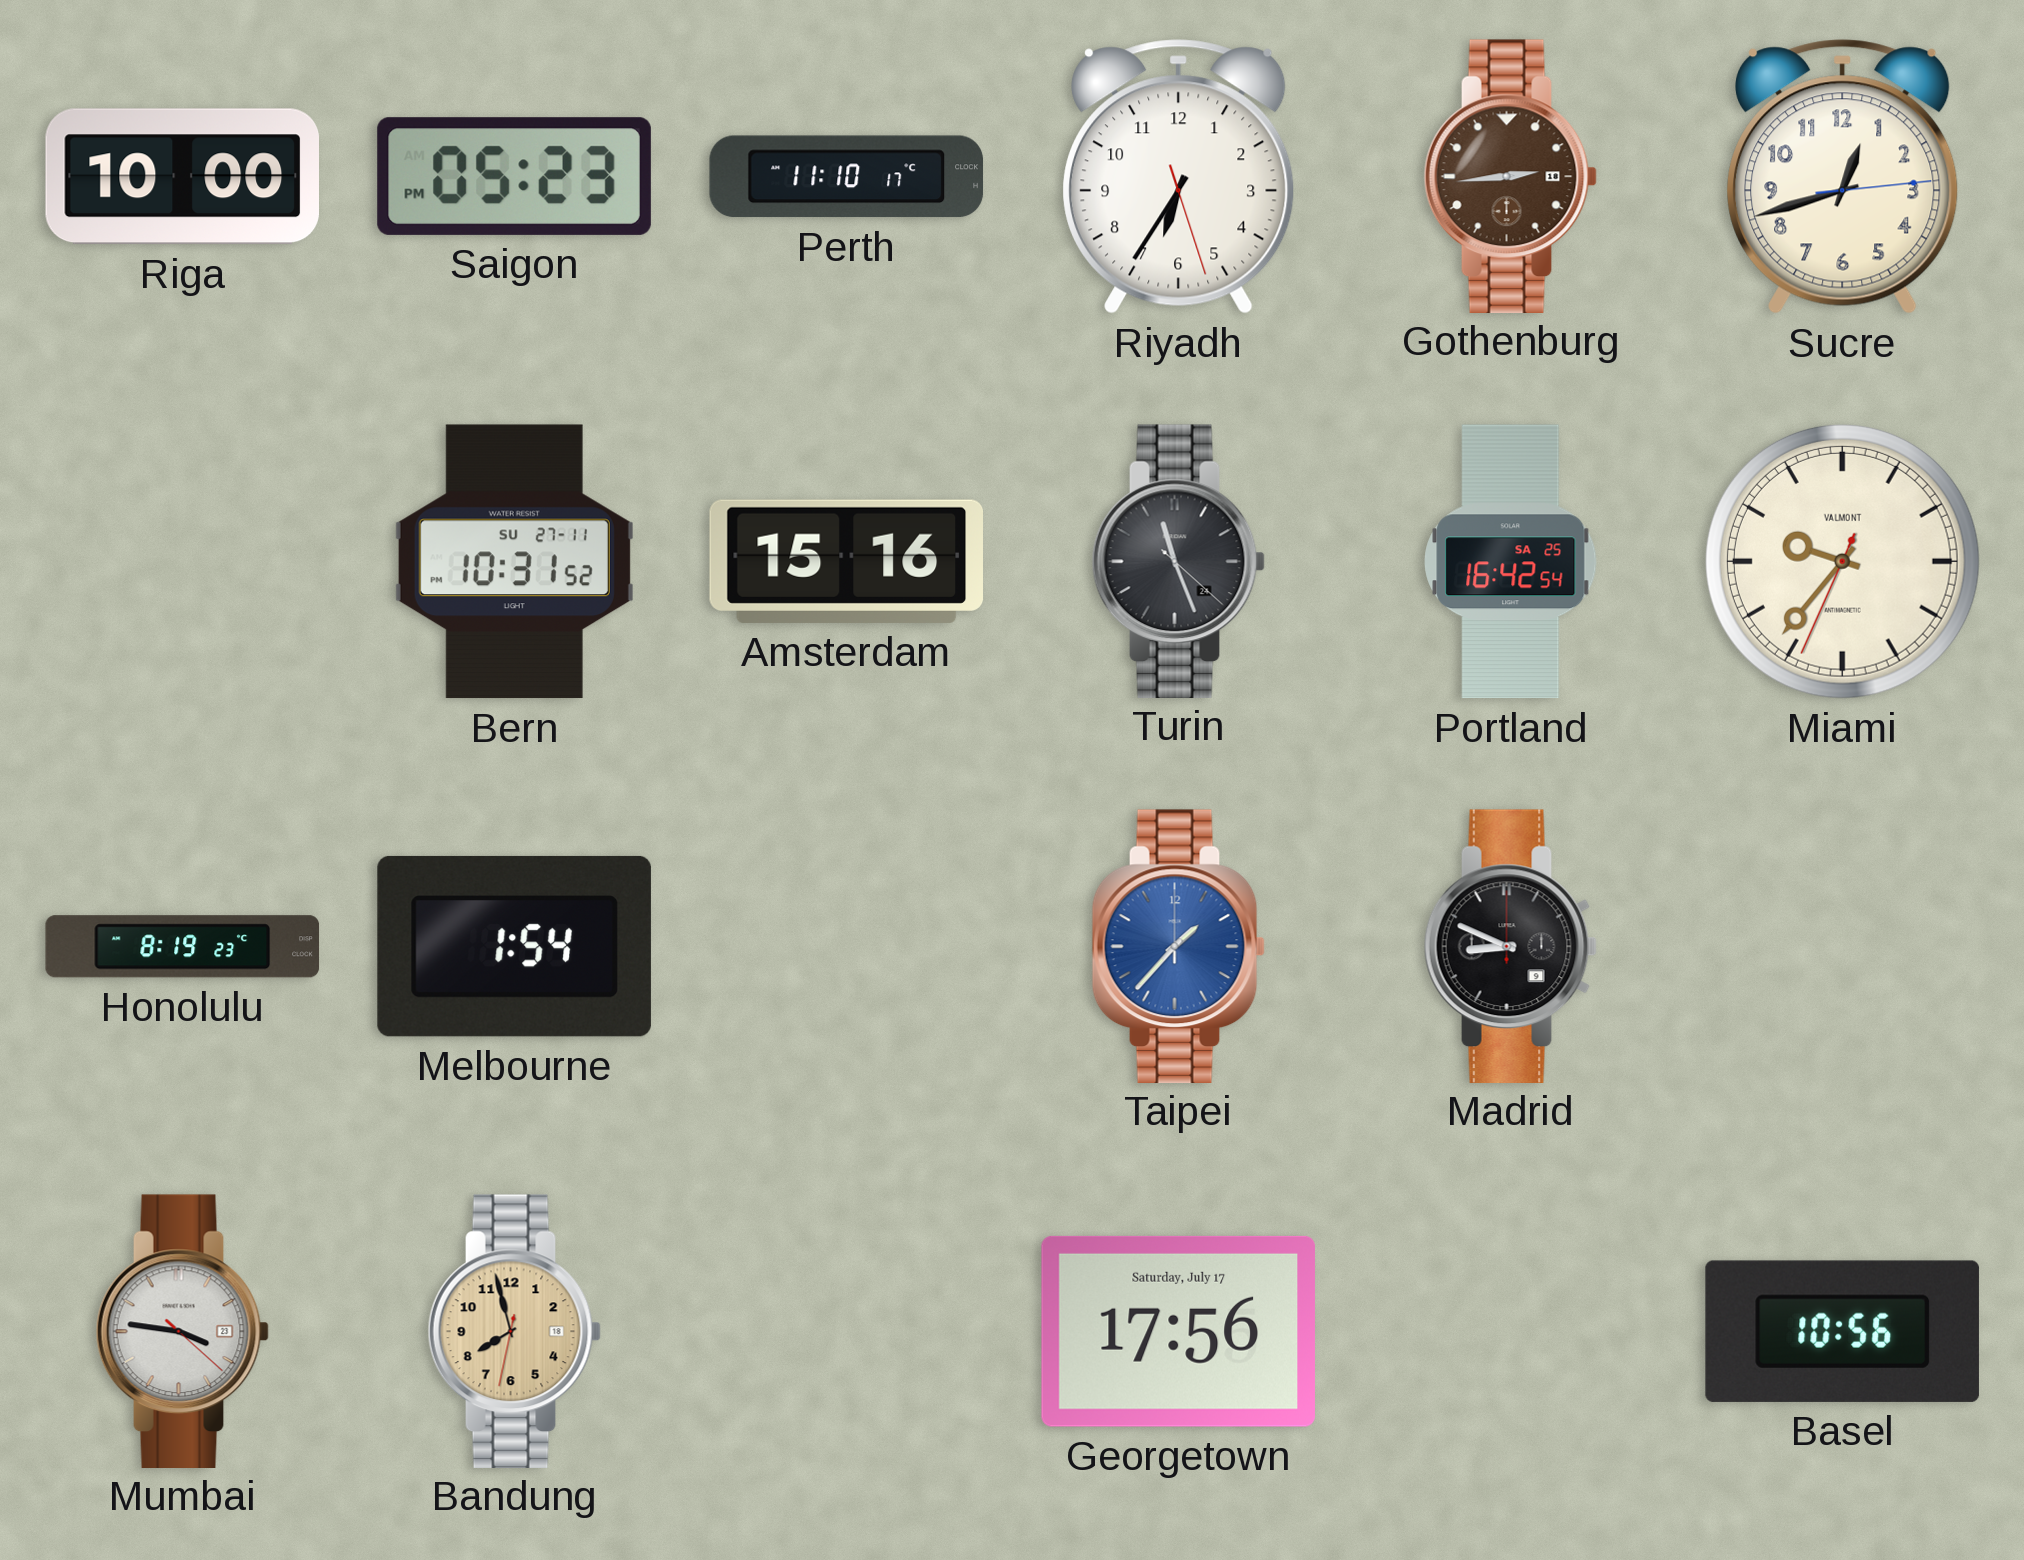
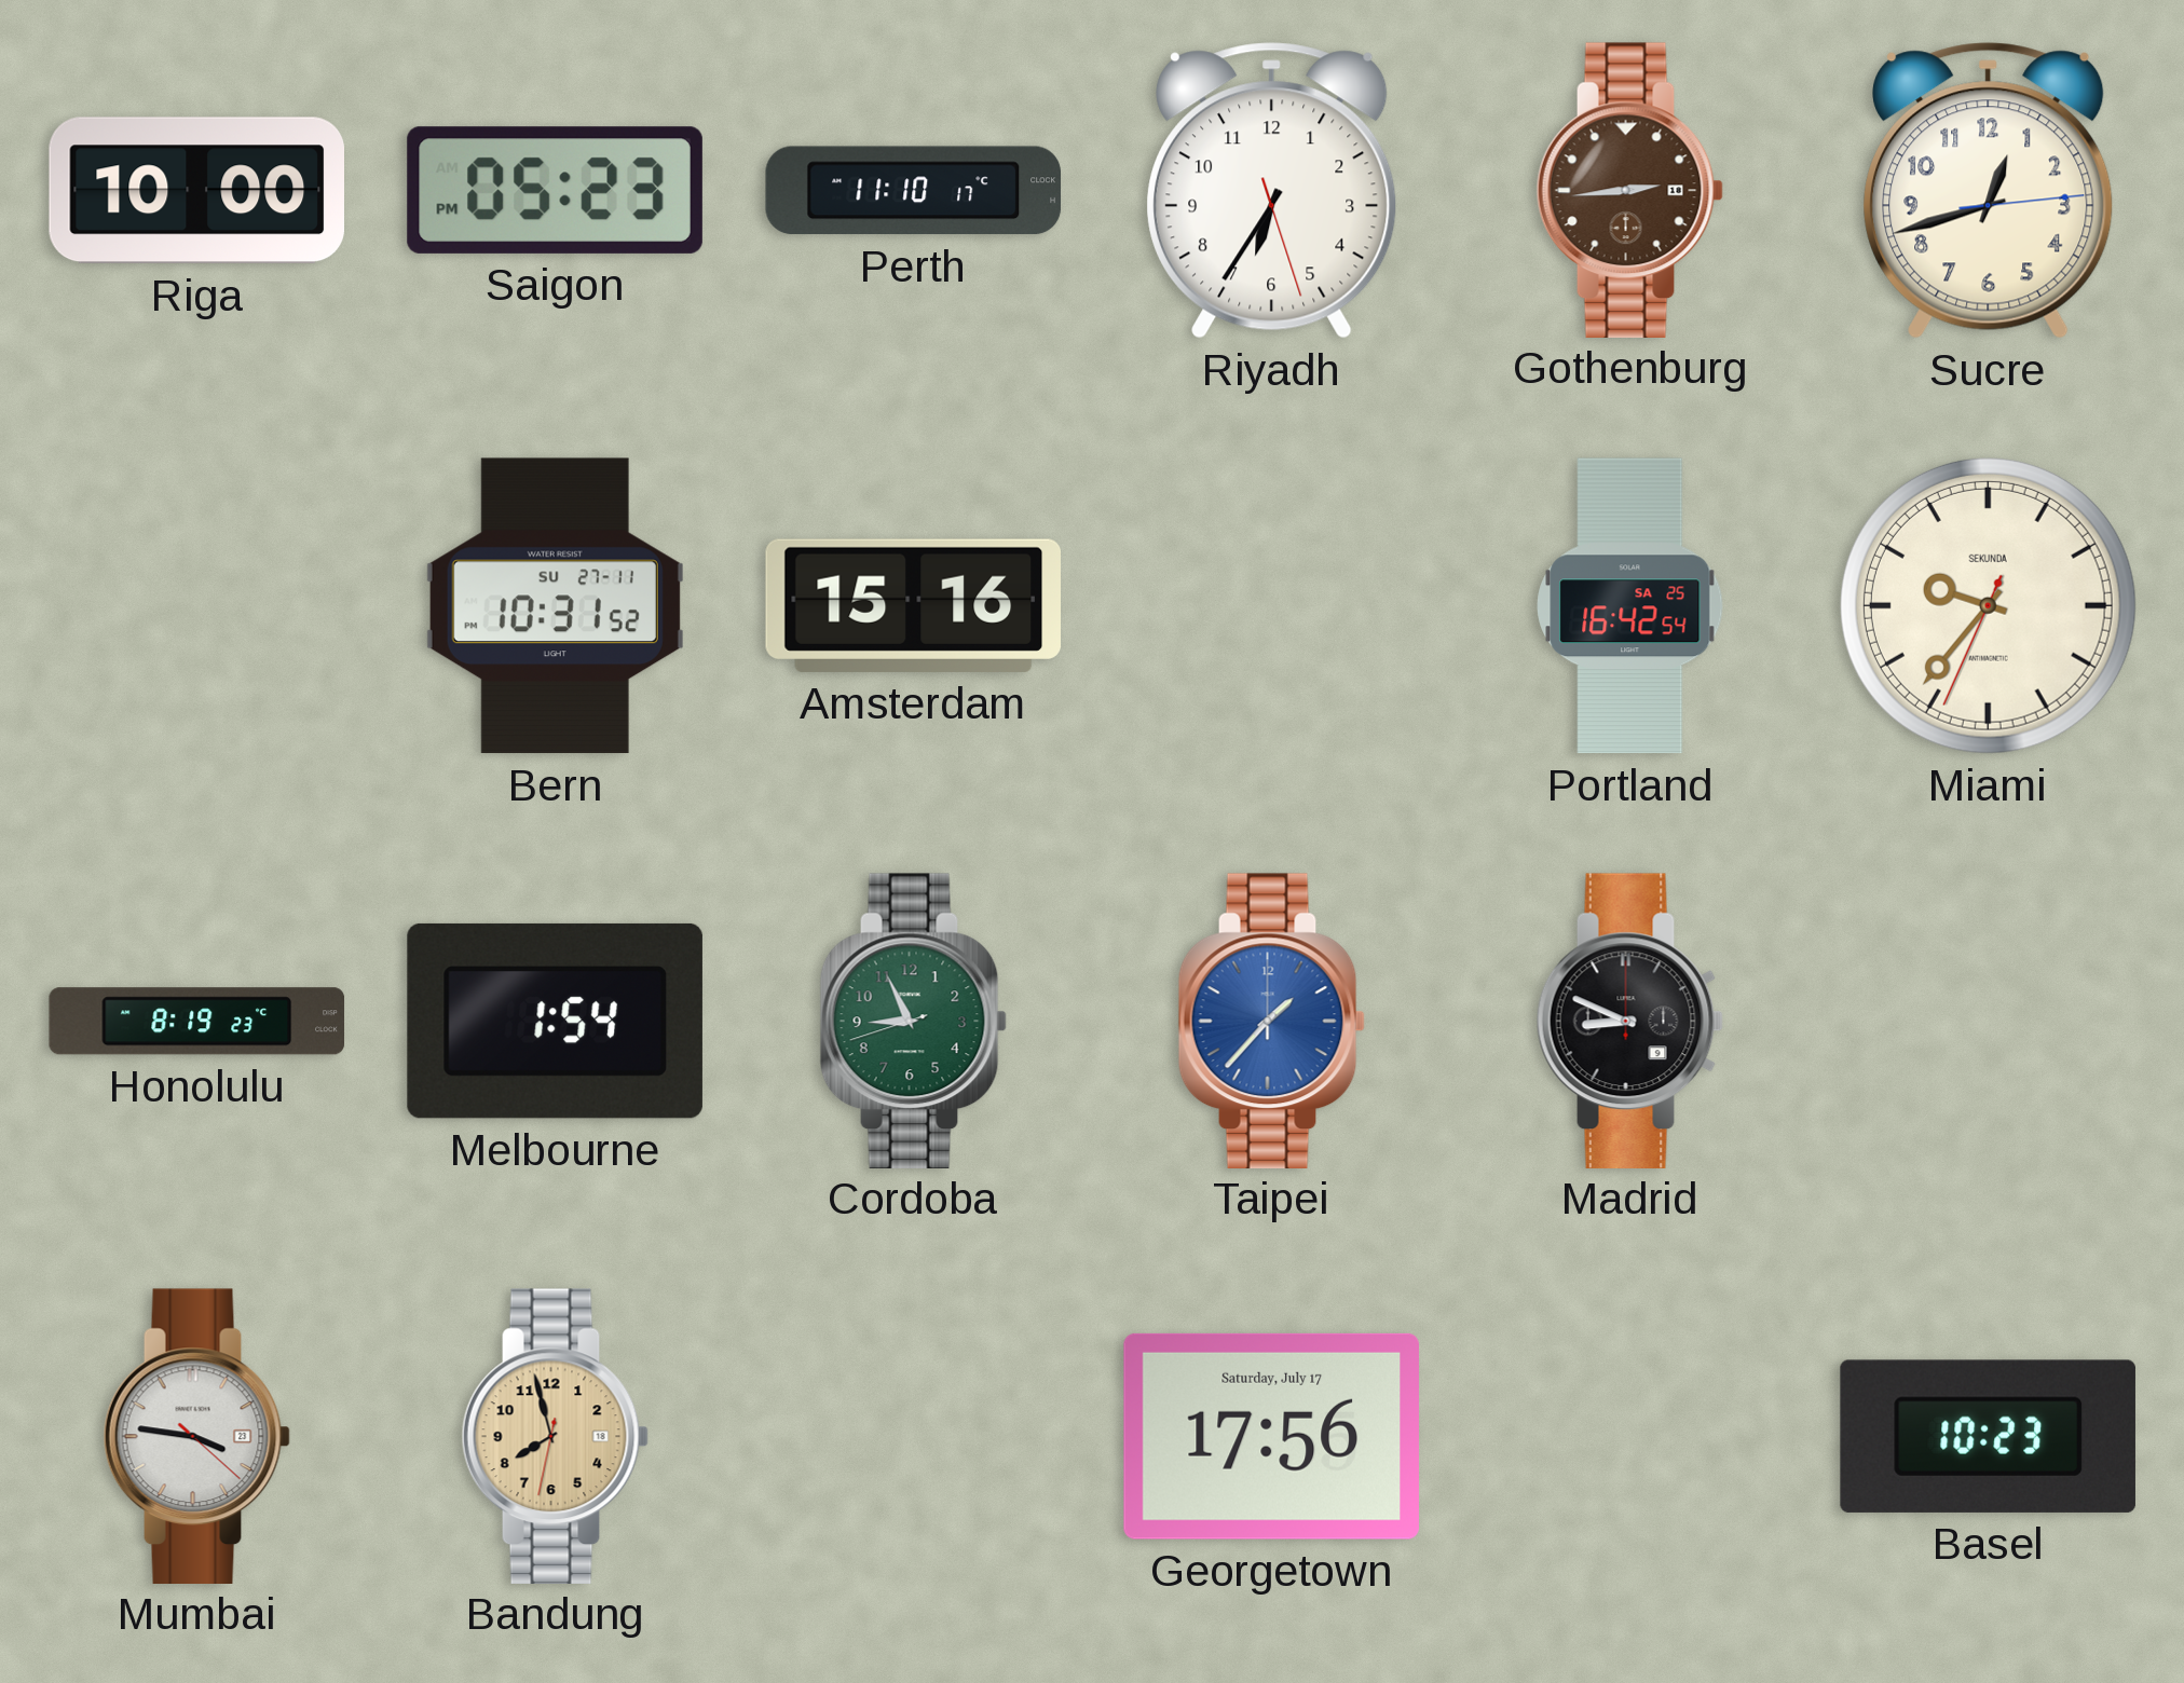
Turin: 11:26 -> none (1178, 561)
Miami brand: VALMONT -> SEKUNDA (1988, 605)
Cordoba: none -> 8:55 (913, 1021)
Basel: 10:56 -> 10:23 (1988, 1436)
